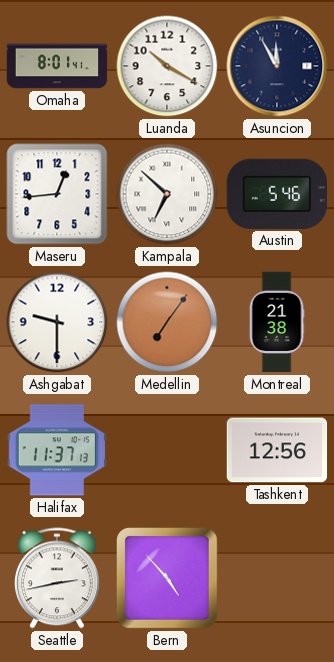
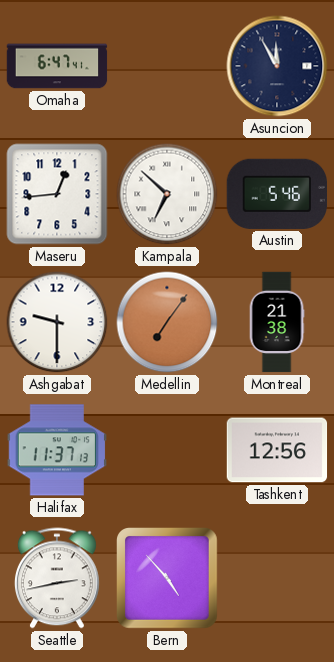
Omaha: 8:01 -> 6:47 (57, 66)
Luanda: 10:20 -> none (167, 66)
